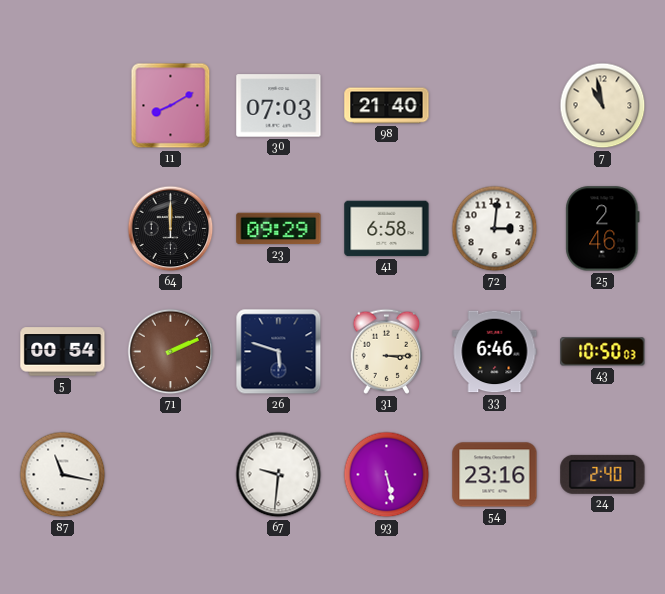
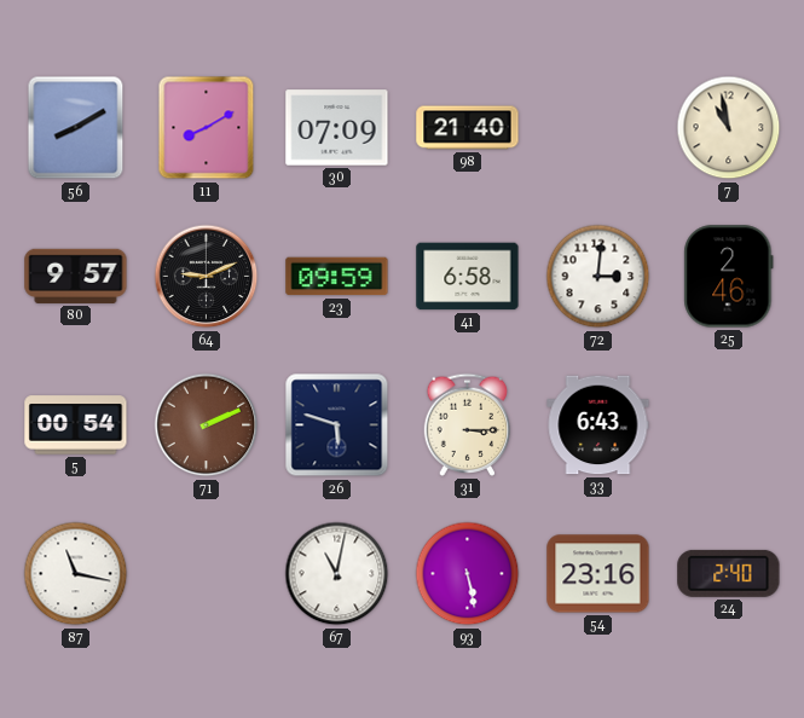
56: none -> 8:10 (76, 128)
30: 07:03 -> 07:09 (337, 128)
80: none -> 9:57 (76, 276)
64: 12:00 -> 9:11 (207, 277)
23: 09:29 -> 09:59 (337, 277)
33: 6:46 -> 6:43 (598, 425)
43: 10:50 -> none (603, 352)
67: 9:31 -> 11:02 (337, 574)
